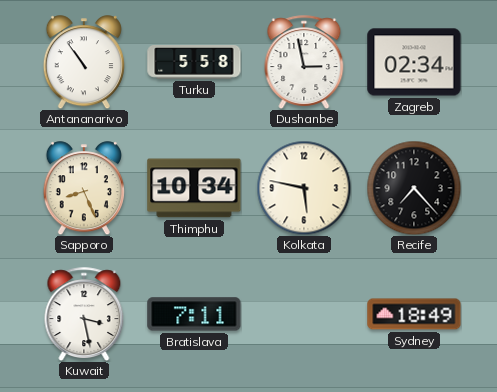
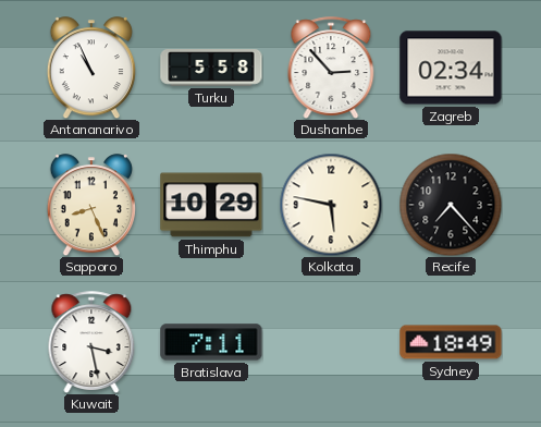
Antananarivo: 10:54 -> 10:56 (91, 68)
Dushanbe: 2:58 -> 2:53 (331, 68)
Thimphu: 10:34 -> 10:29 (211, 205)
